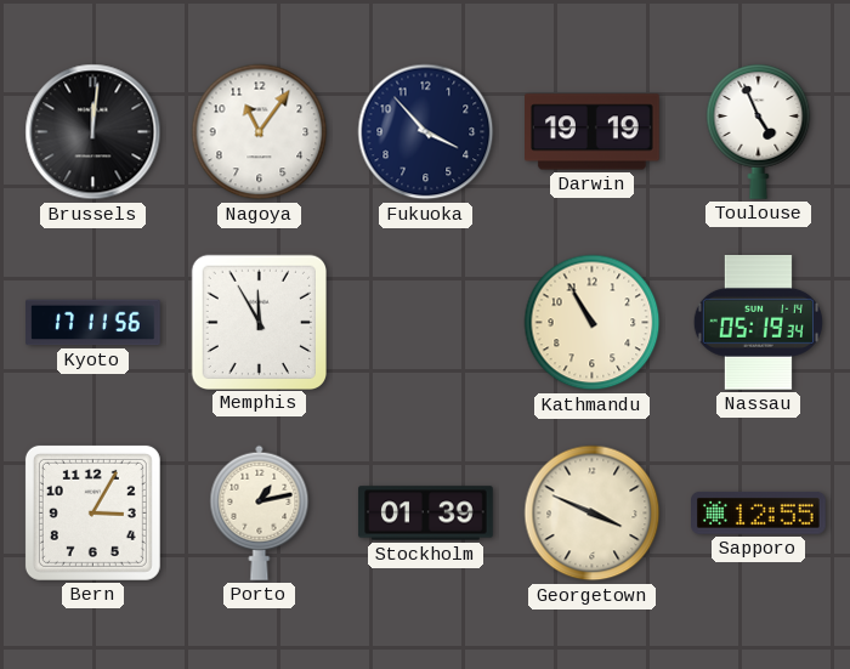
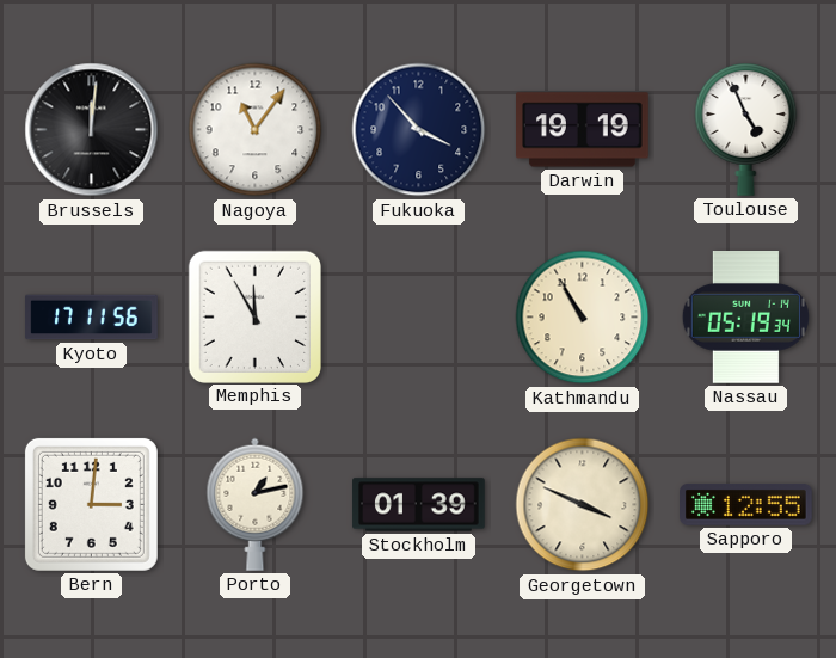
Bern: 3:05 -> 3:01 (91, 504)
